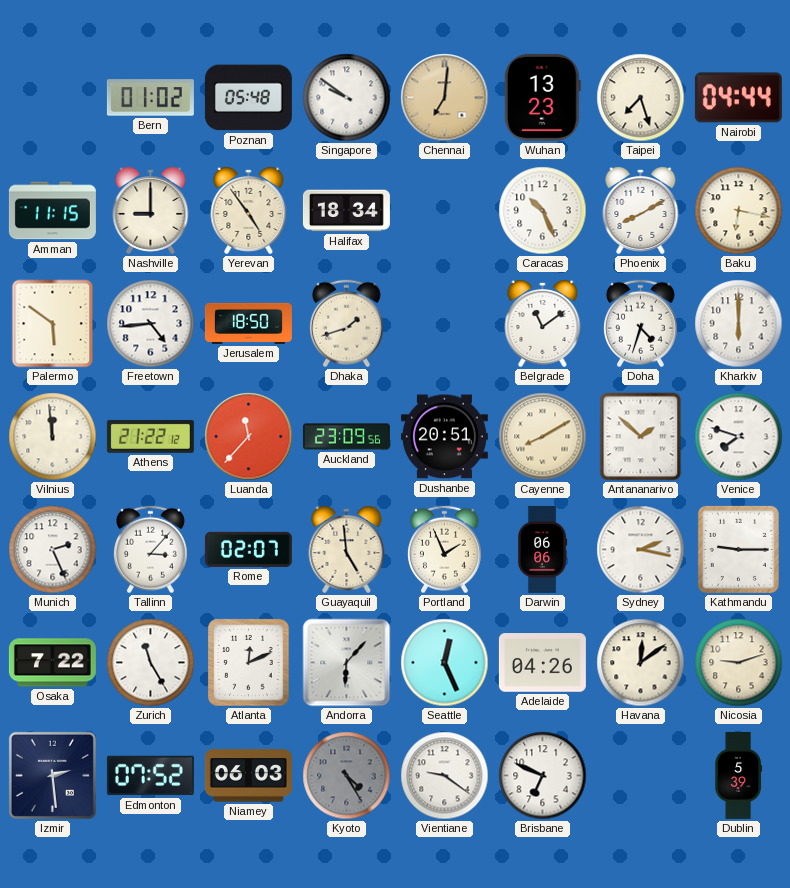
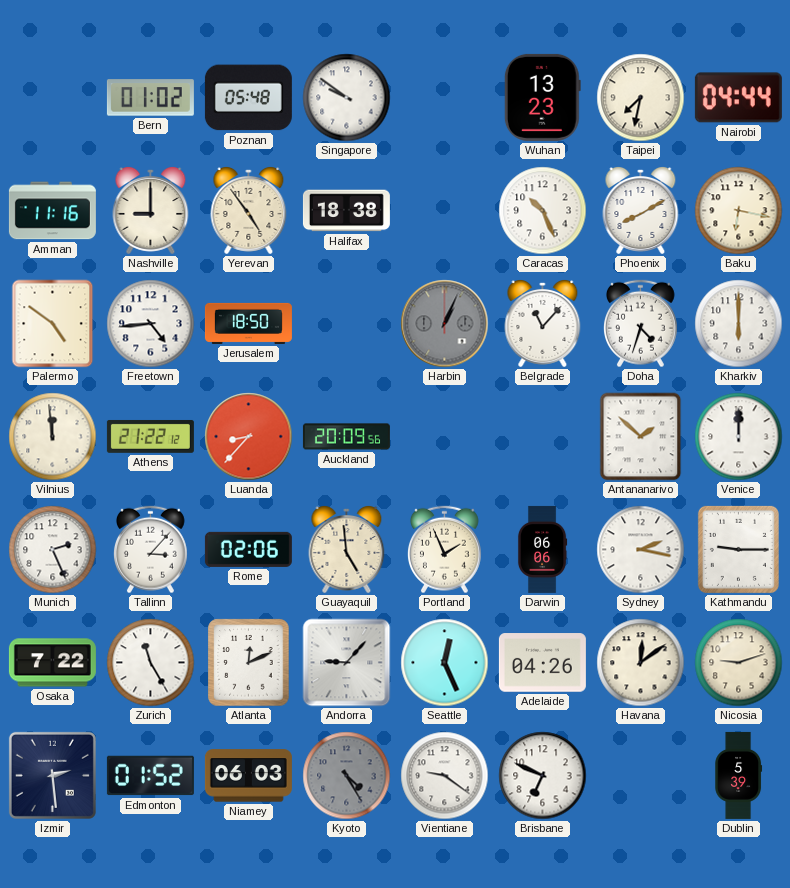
Chennai: 7:01 -> none (445, 98)
Taipei: 7:27 -> 7:32 (641, 98)
Amman: 11:15 -> 11:16 (52, 211)
Halifax: 18:34 -> 18:38 (346, 211)
Palermo: 5:51 -> 4:51 (53, 324)
Dhaka: 1:42 -> none (346, 324)
Harbin: none -> 1:04 (445, 324)
Belgrade: 11:09 -> 11:07 (543, 324)
Luanda: 11:37 -> 8:37 (249, 437)
Auckland: 23:09 -> 20:09 (346, 437)
Dushanbe: 20:51 -> none (444, 437)
Cayenne: 8:10 -> none (543, 437)
Venice: 7:48 -> 12:00 (739, 437)
Rome: 02:07 -> 02:06 (248, 549)
Andorra: 6:07 -> 9:07 (347, 663)
Edmonton: 07:52 -> 01:52 (150, 776)
